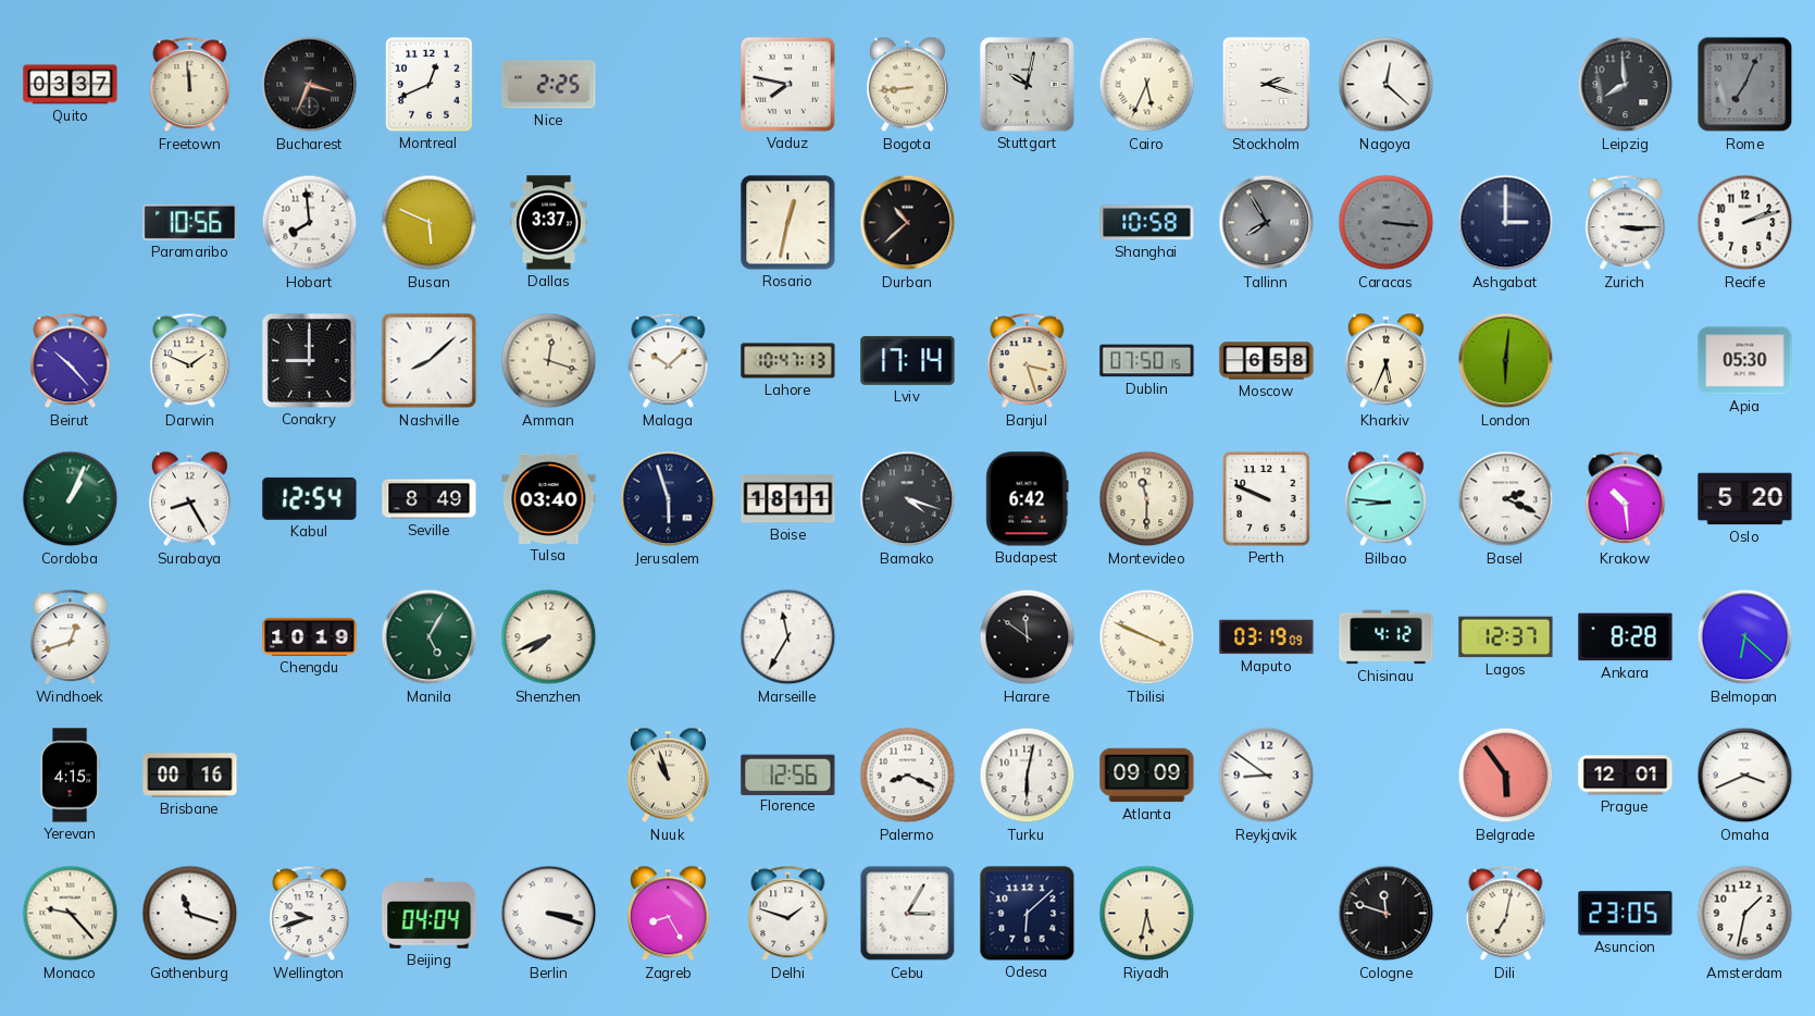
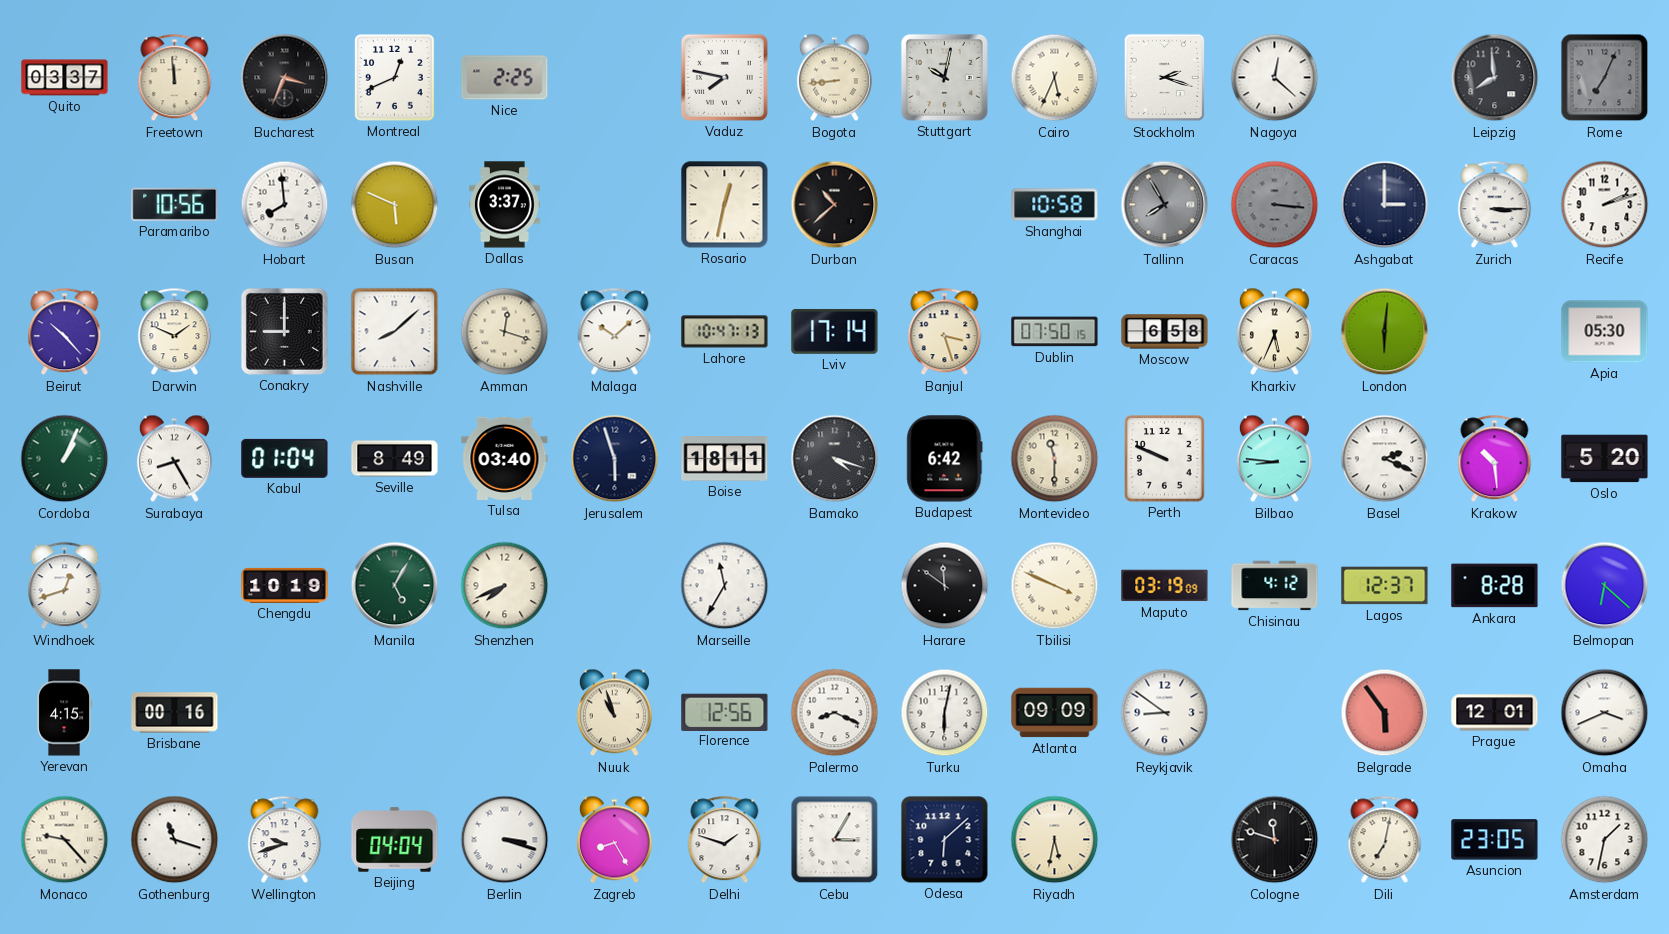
Kabul: 12:54 -> 01:04 (285, 458)
